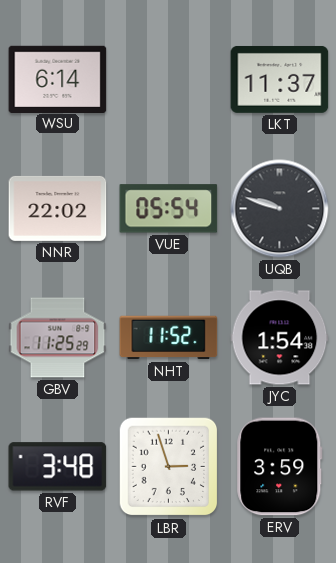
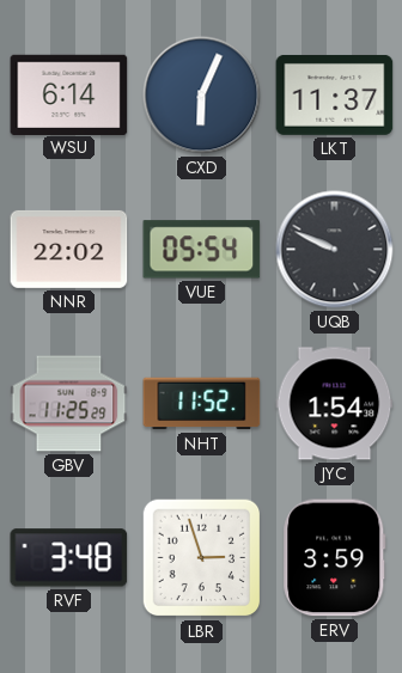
CXD: none -> 6:04 (202, 96)
UQB: 9:48 -> 9:49 (335, 250)
